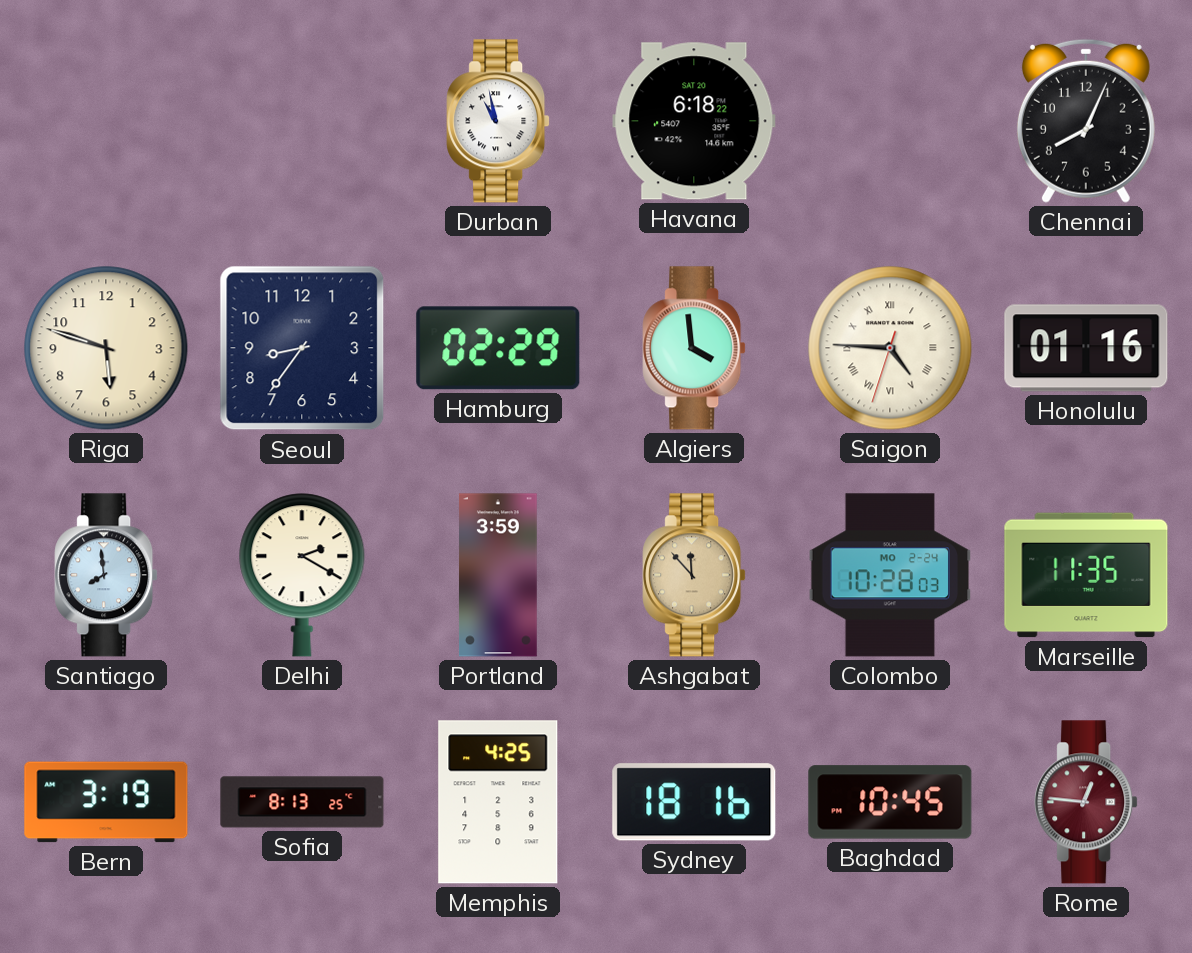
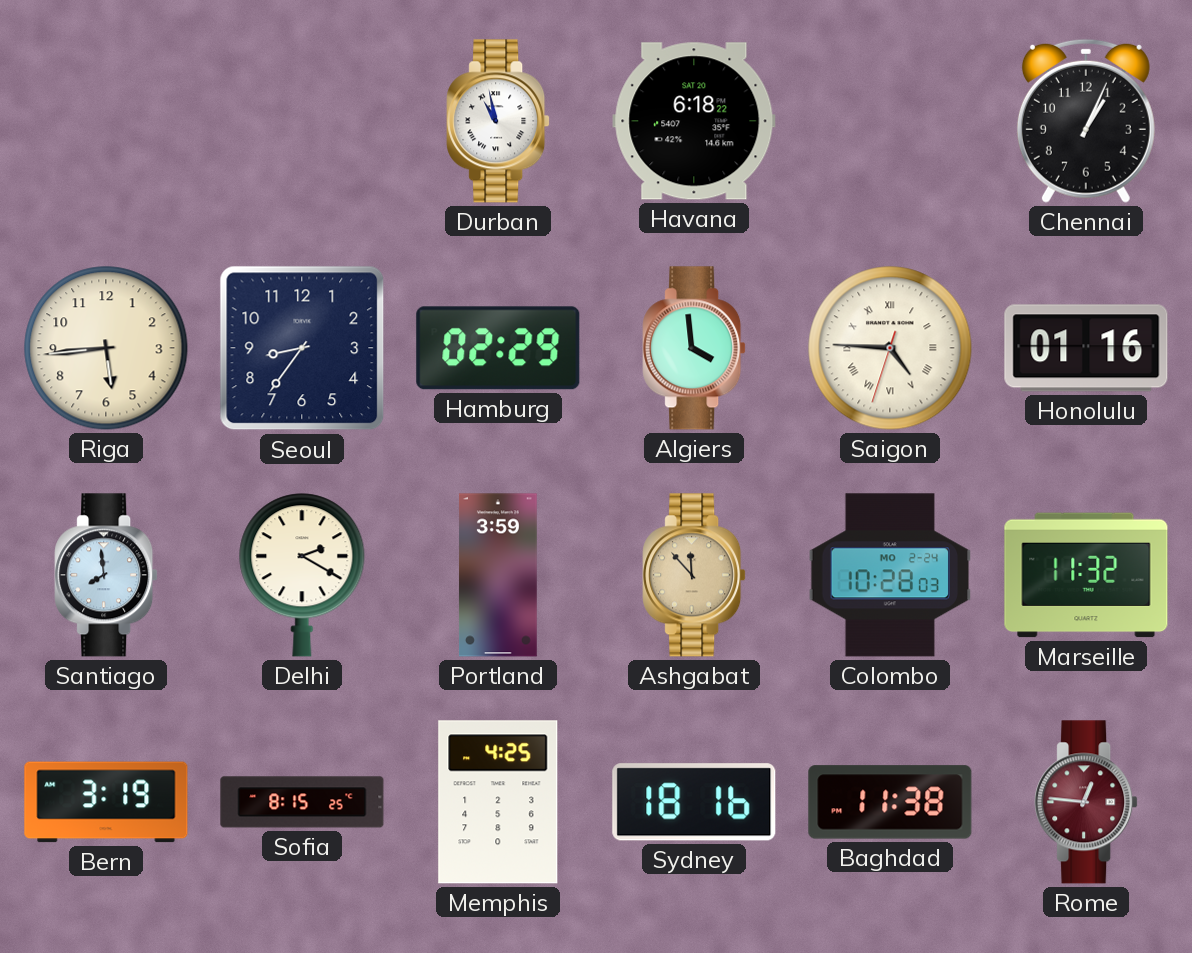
Chennai: 8:04 -> 1:04 (1086, 121)
Riga: 5:48 -> 5:44 (106, 348)
Marseille: 11:35 -> 11:32 (1086, 575)
Sofia: 8:13 -> 8:15 (302, 802)
Baghdad: 10:45 -> 11:38 (890, 802)
